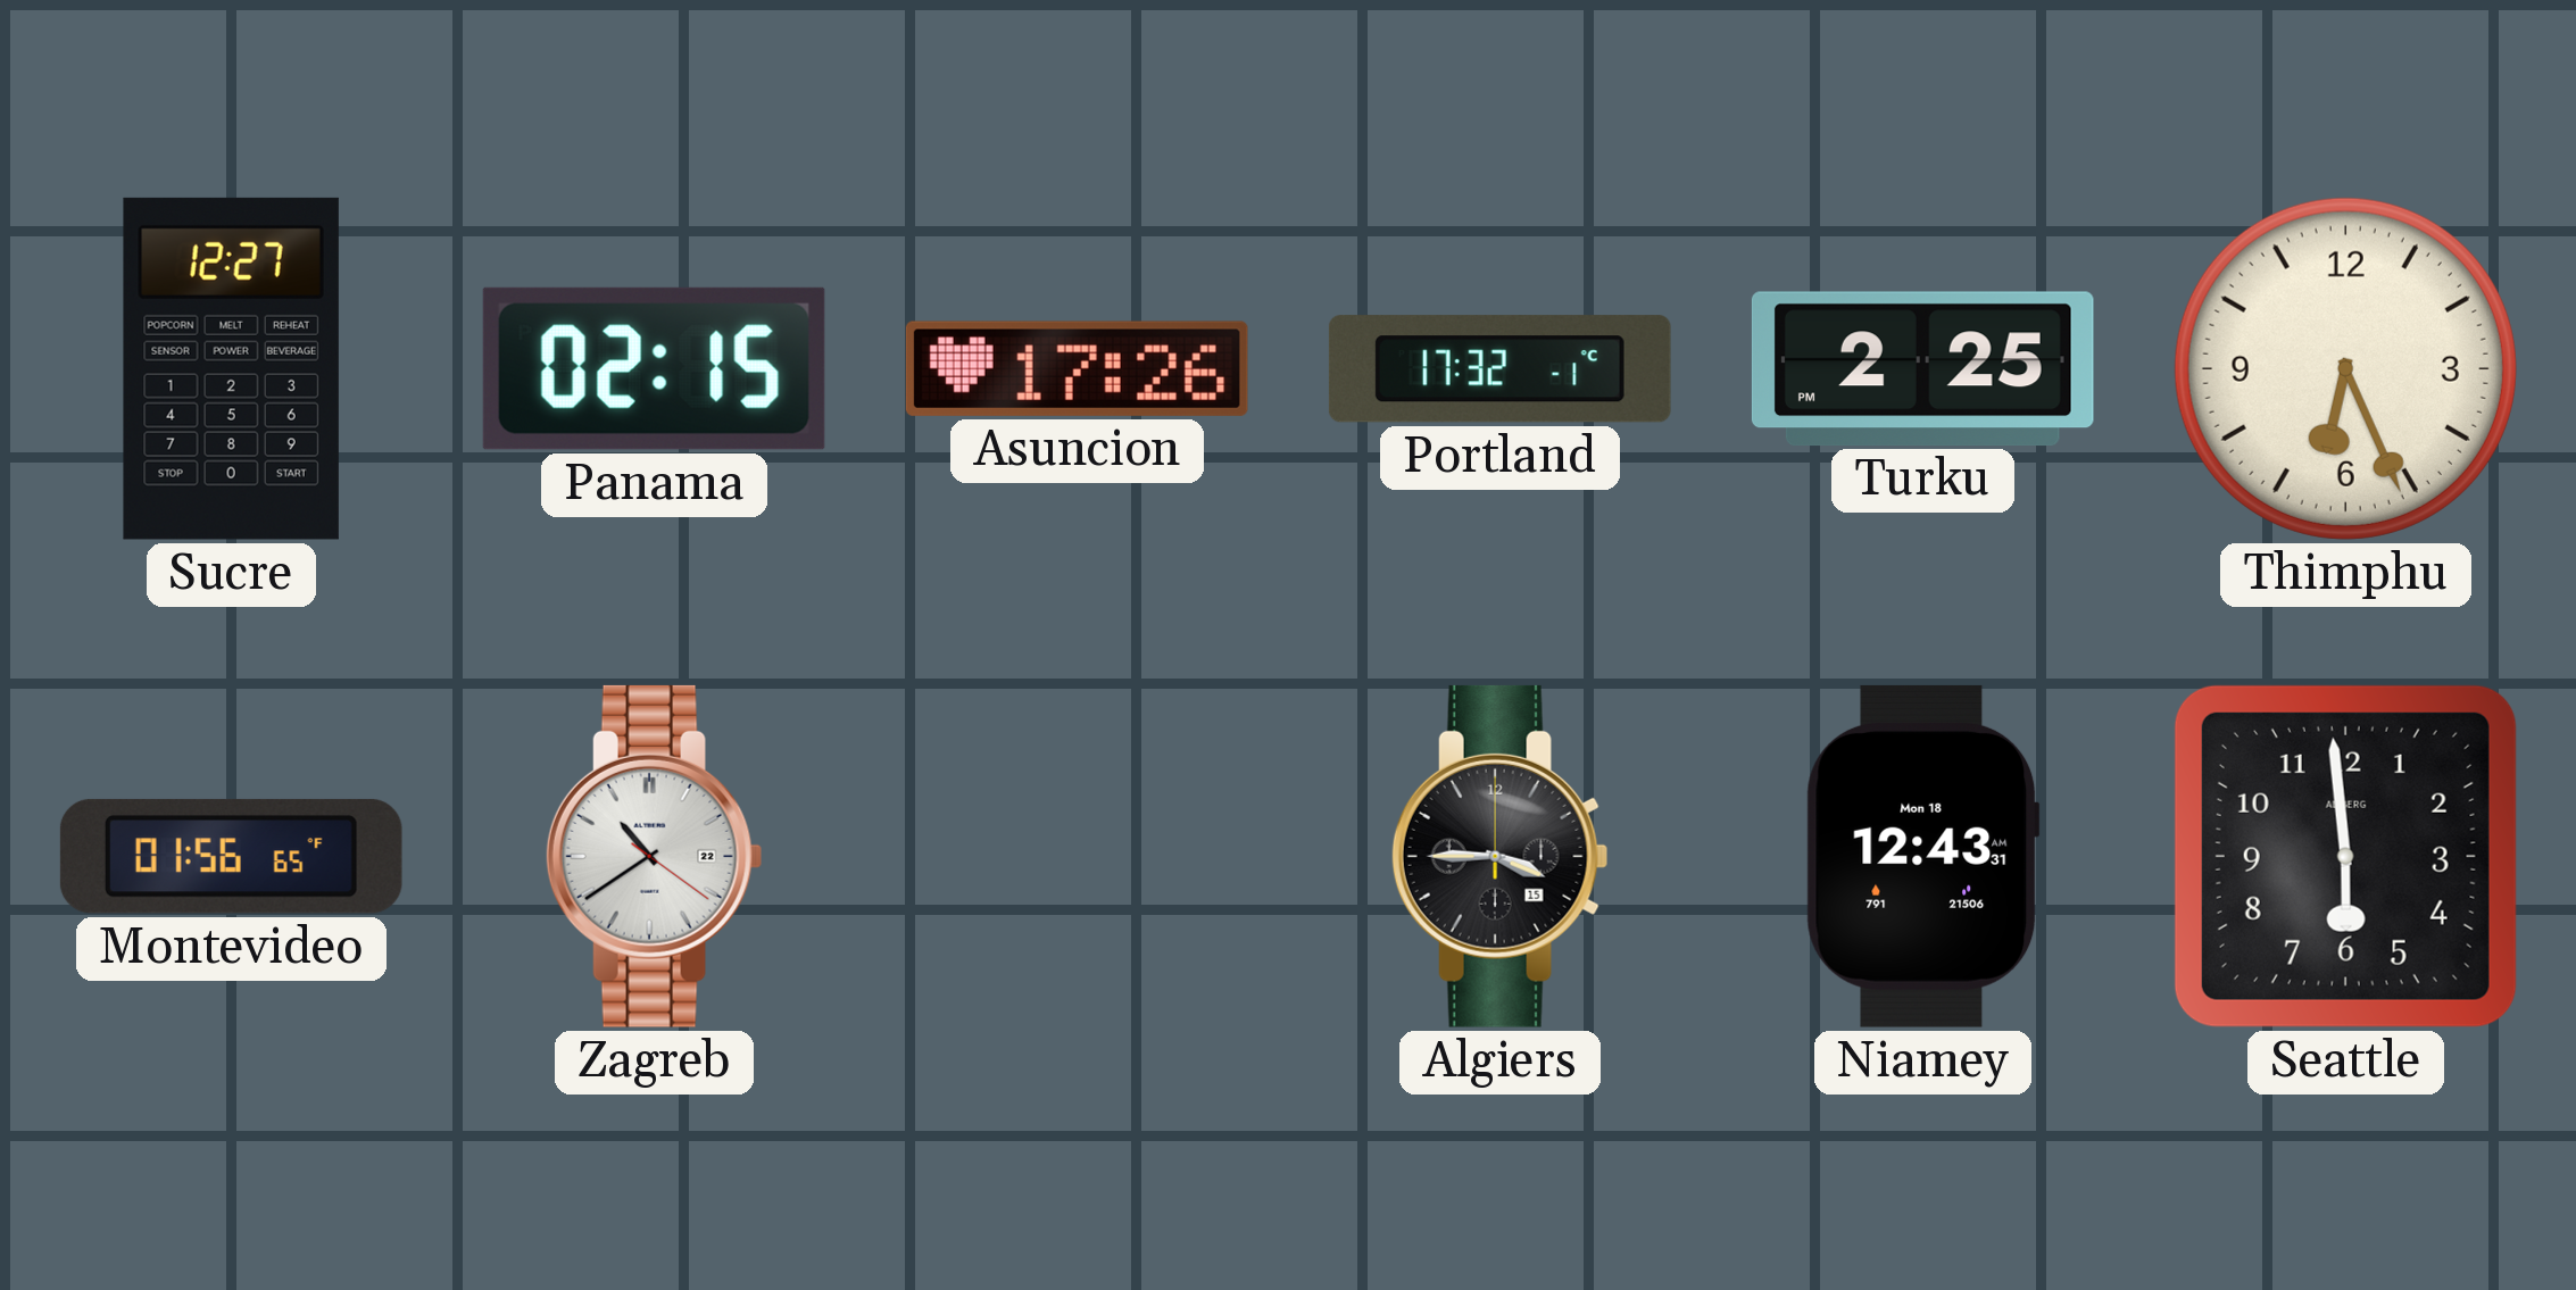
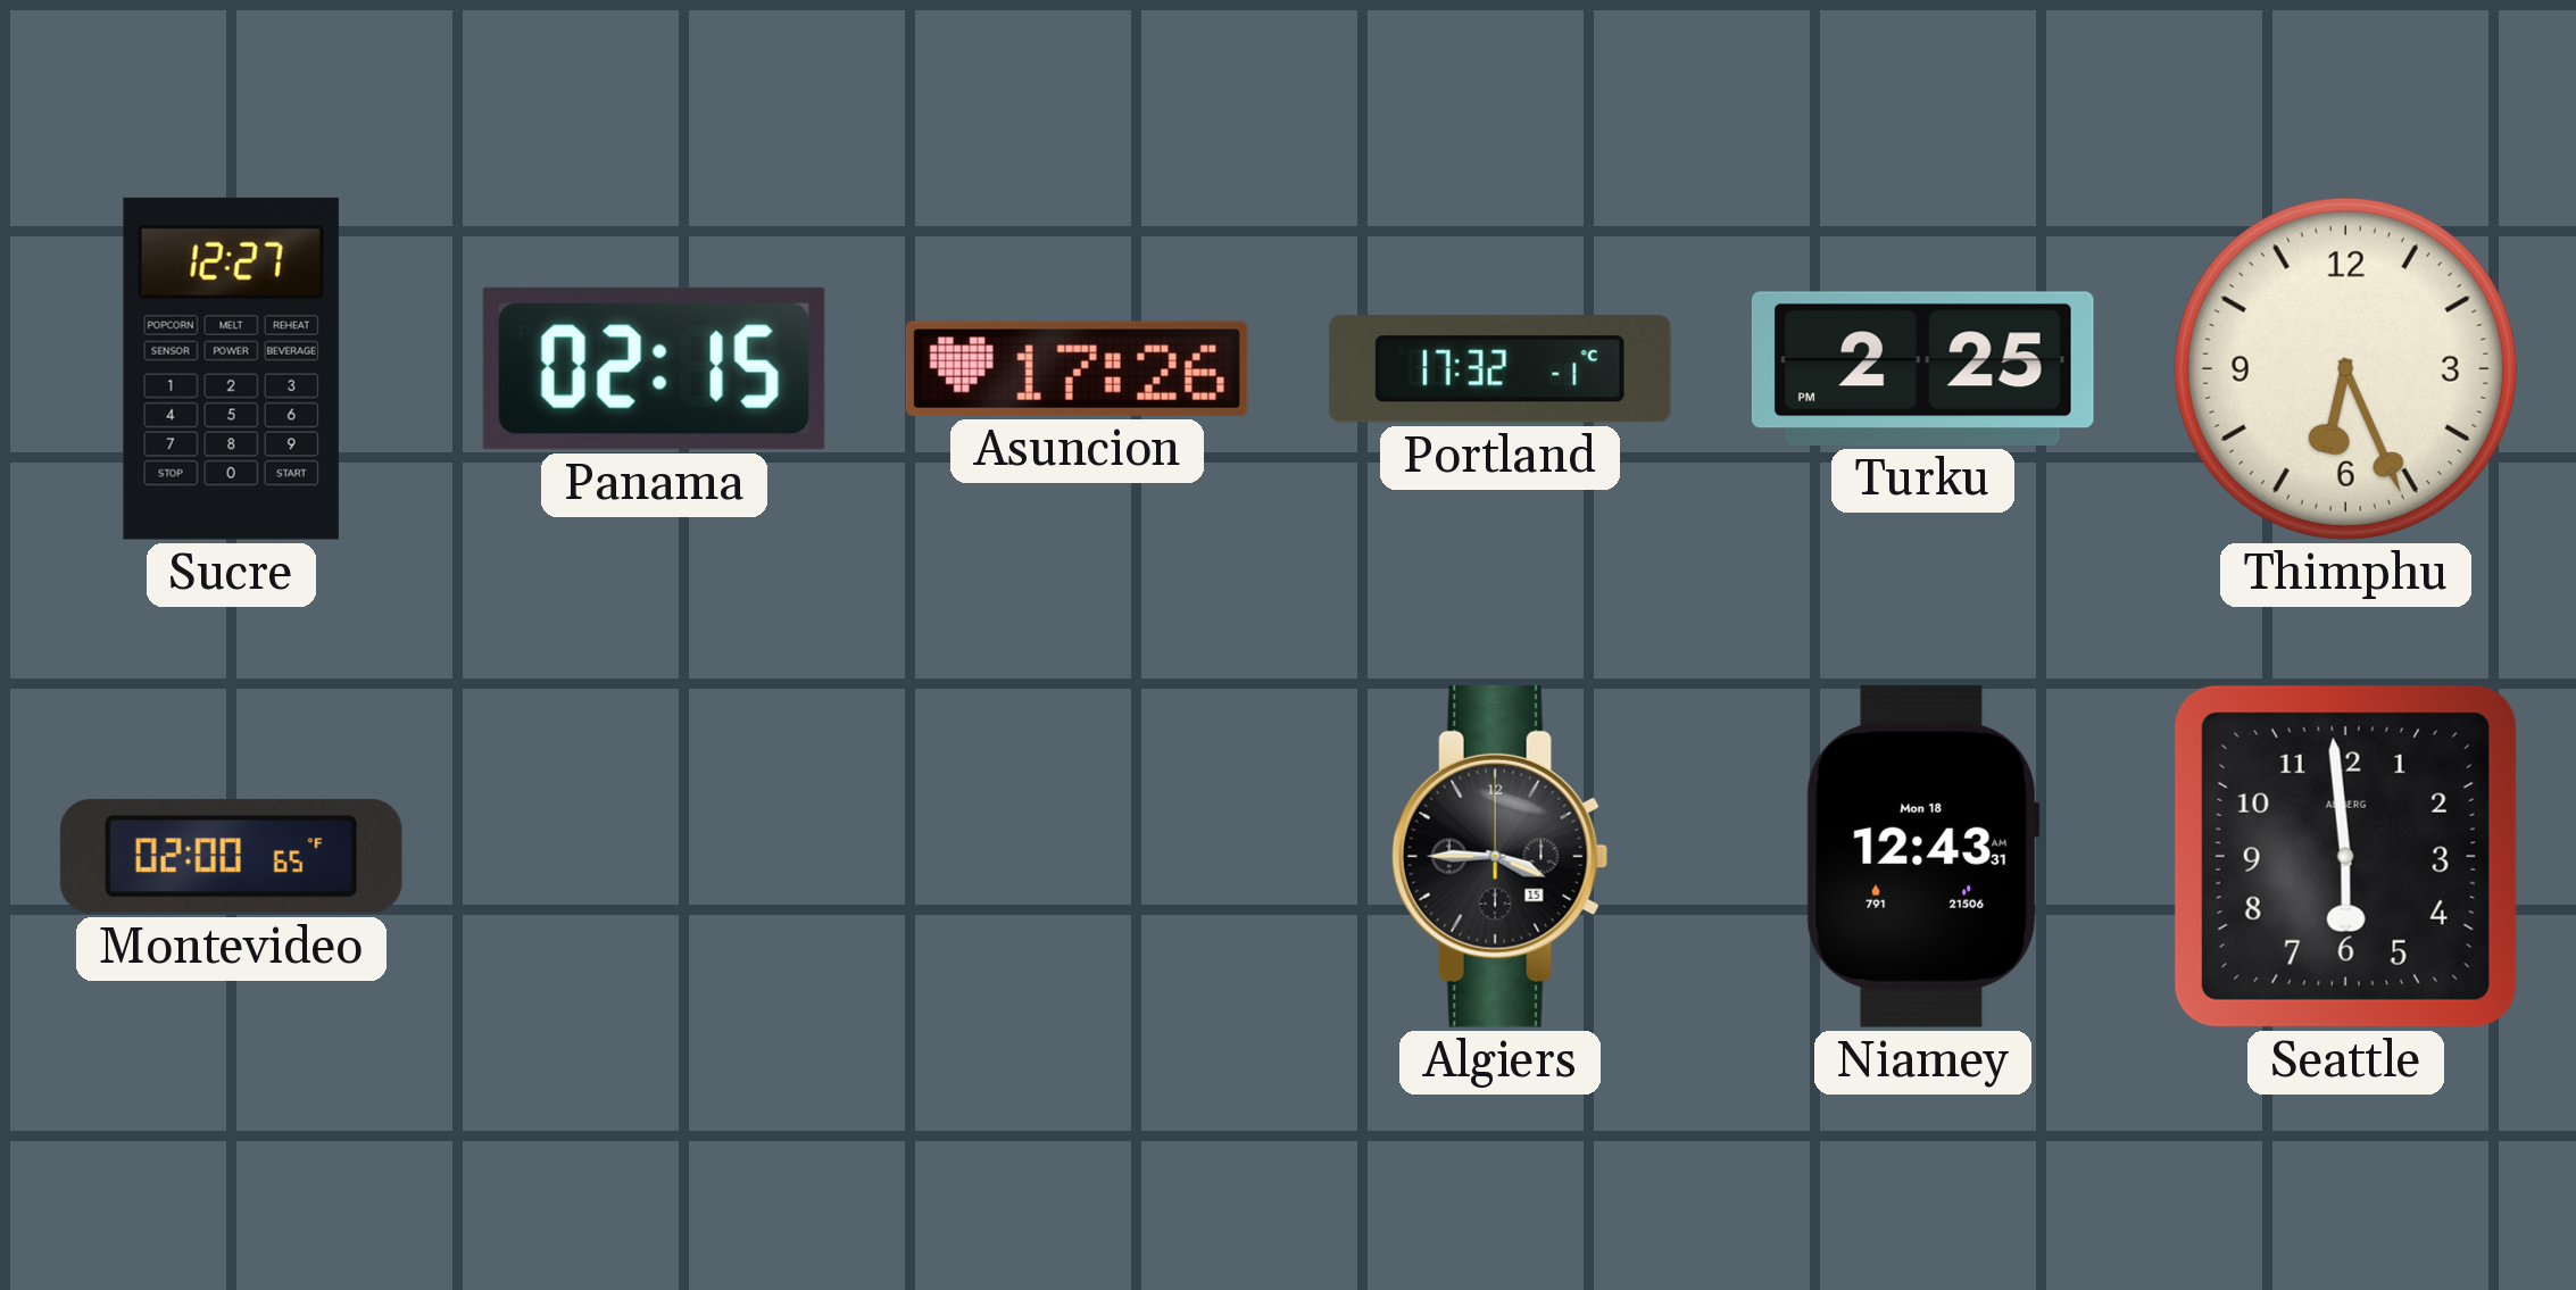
Montevideo: 01:56 -> 02:00 (231, 856)
Zagreb: 10:39 -> none (654, 856)
